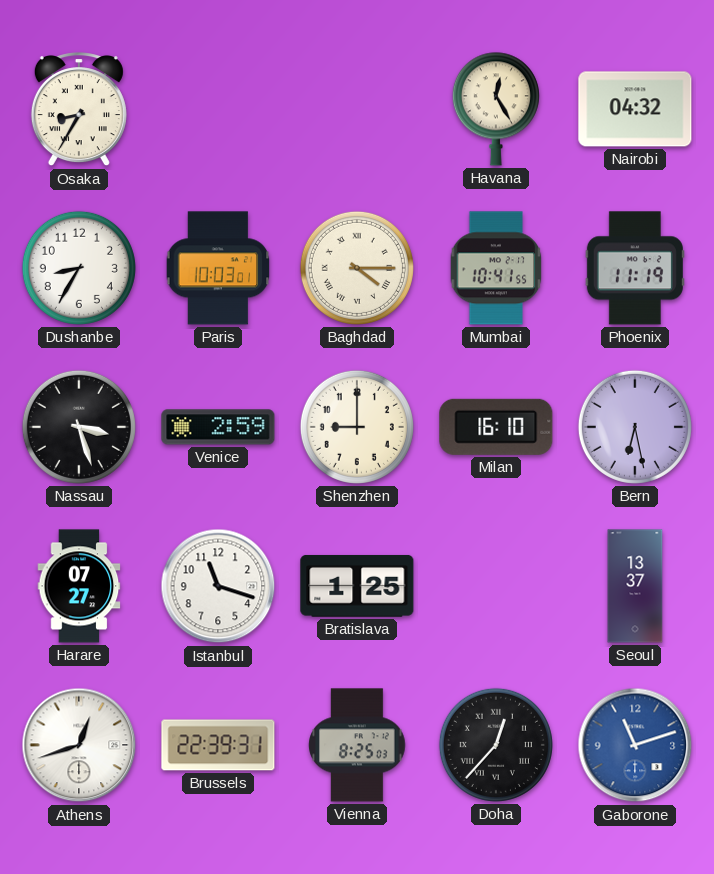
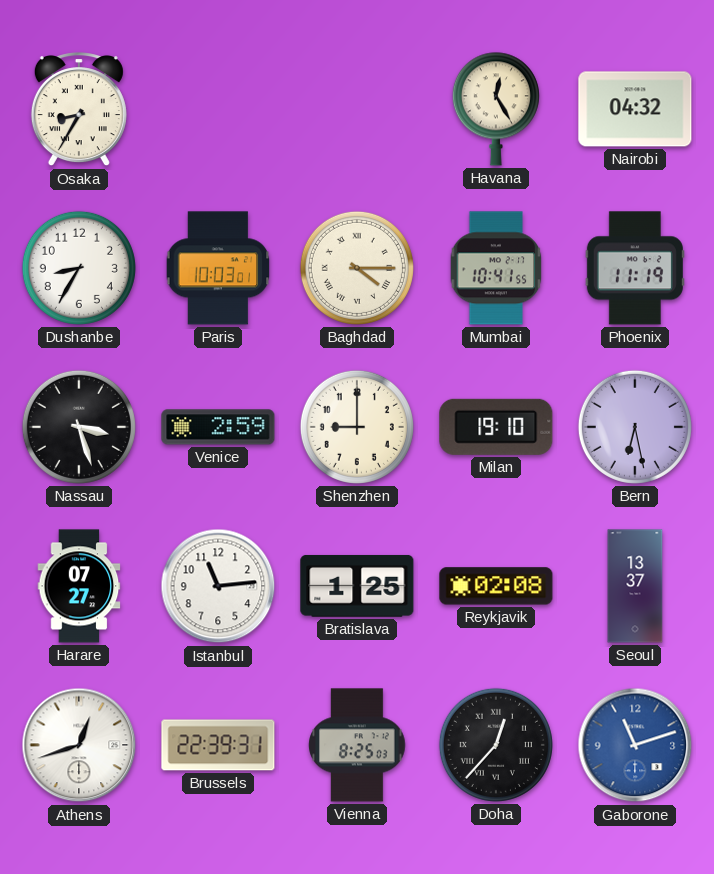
Milan: 16:10 -> 19:10 (496, 427)
Istanbul: 11:18 -> 11:14 (218, 586)
Reykjavik: none -> 02:08 (496, 586)
